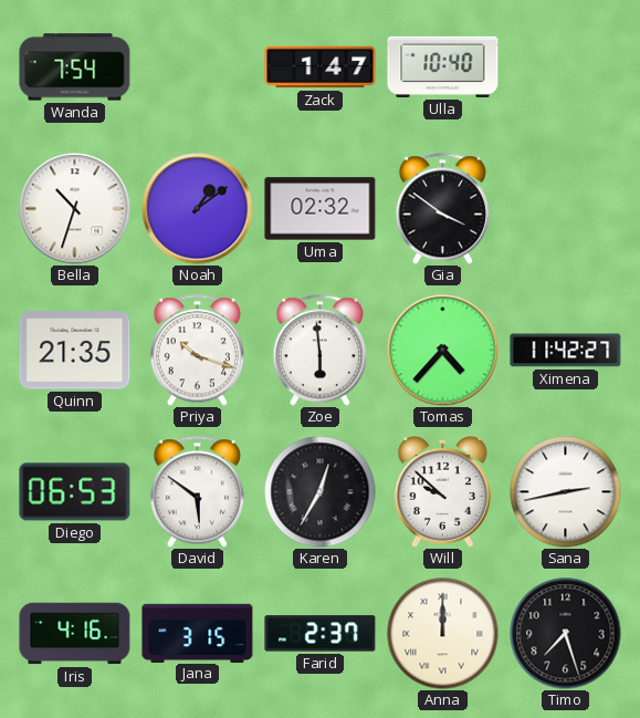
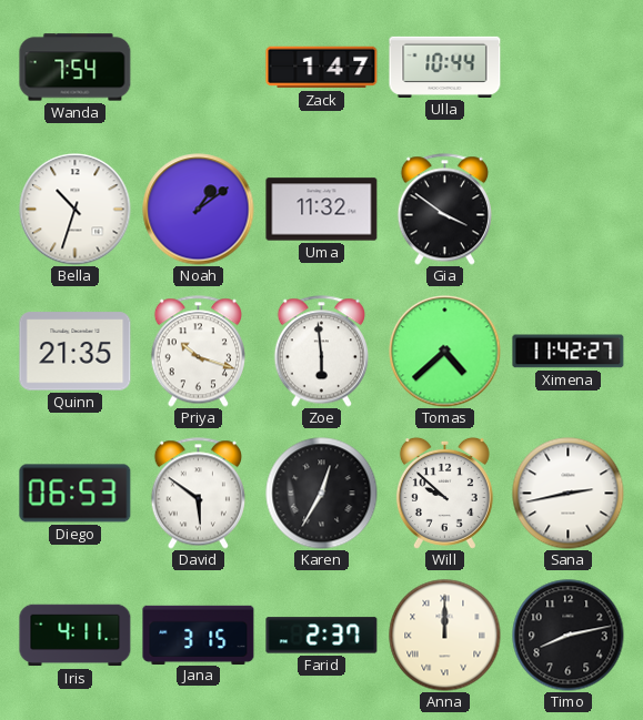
Ulla: 10:40 -> 10:44 (445, 67)
Uma: 02:32 -> 11:32 (322, 210)
Tomas: 4:37 -> 4:38 (445, 352)
Iris: 4:16 -> 4:11 (76, 636)
Timo: 7:27 -> 8:13 (569, 636)
